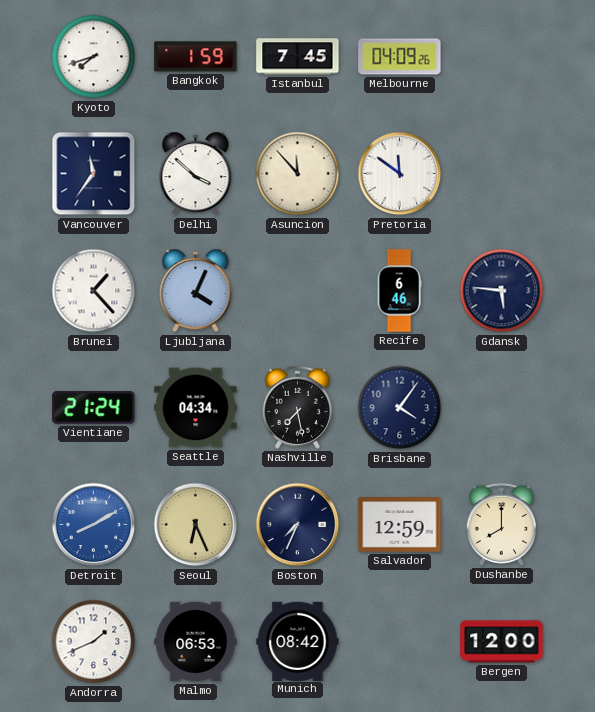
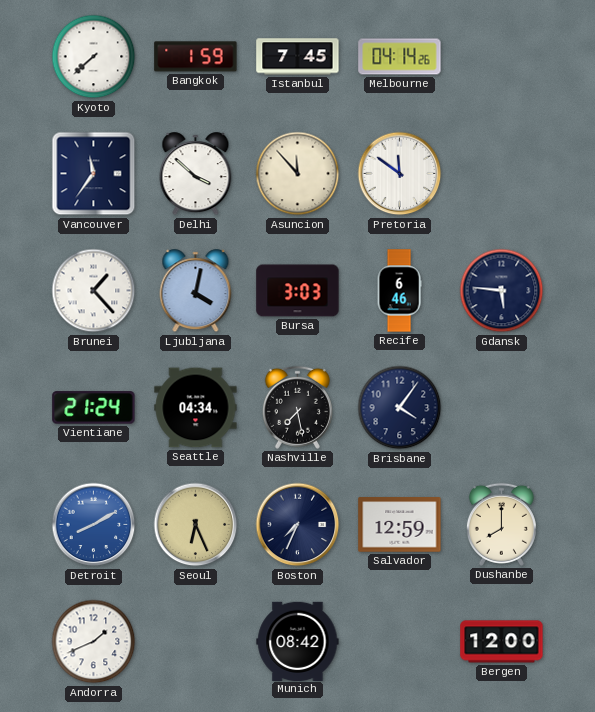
Kyoto: 7:42 -> 7:38 (94, 57)
Melbourne: 04:09 -> 04:14 (400, 57)
Ljubljana: 4:04 -> 4:02 (196, 291)
Bursa: none -> 3:03 (298, 291)
Malmo: 06:53 -> none (196, 642)
